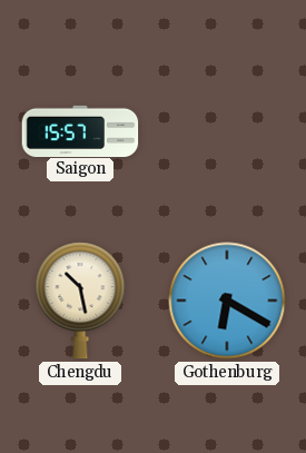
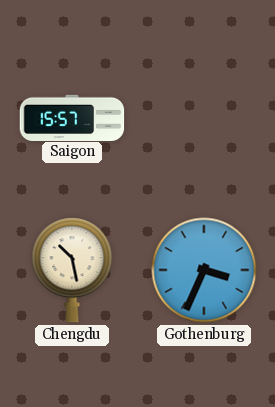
Gothenburg: 6:20 -> 3:34 (204, 270)
